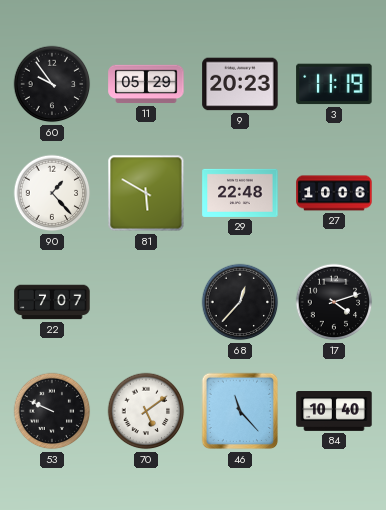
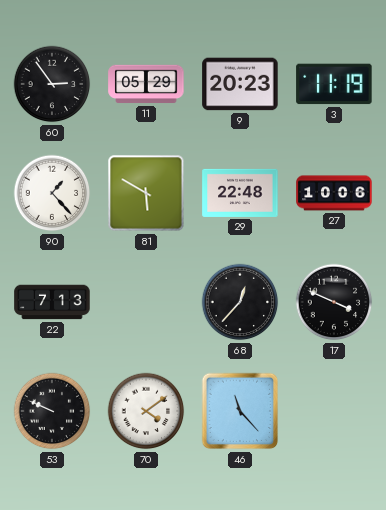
60: 9:54 -> 2:54 (52, 84)
22: 7:07 -> 7:13 (52, 302)
17: 4:12 -> 3:49 (334, 302)
70: 5:09 -> 4:09 (146, 411)
84: 10:40 -> none (334, 412)
